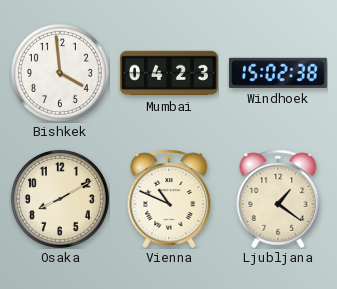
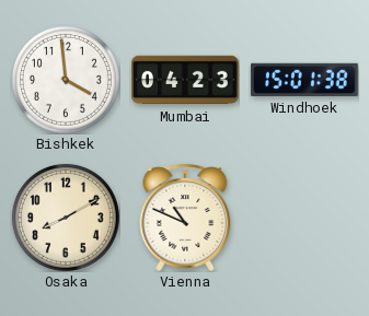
Windhoek: 15:02 -> 15:01 (304, 80)
Ljubljana: 1:21 -> none (278, 199)
